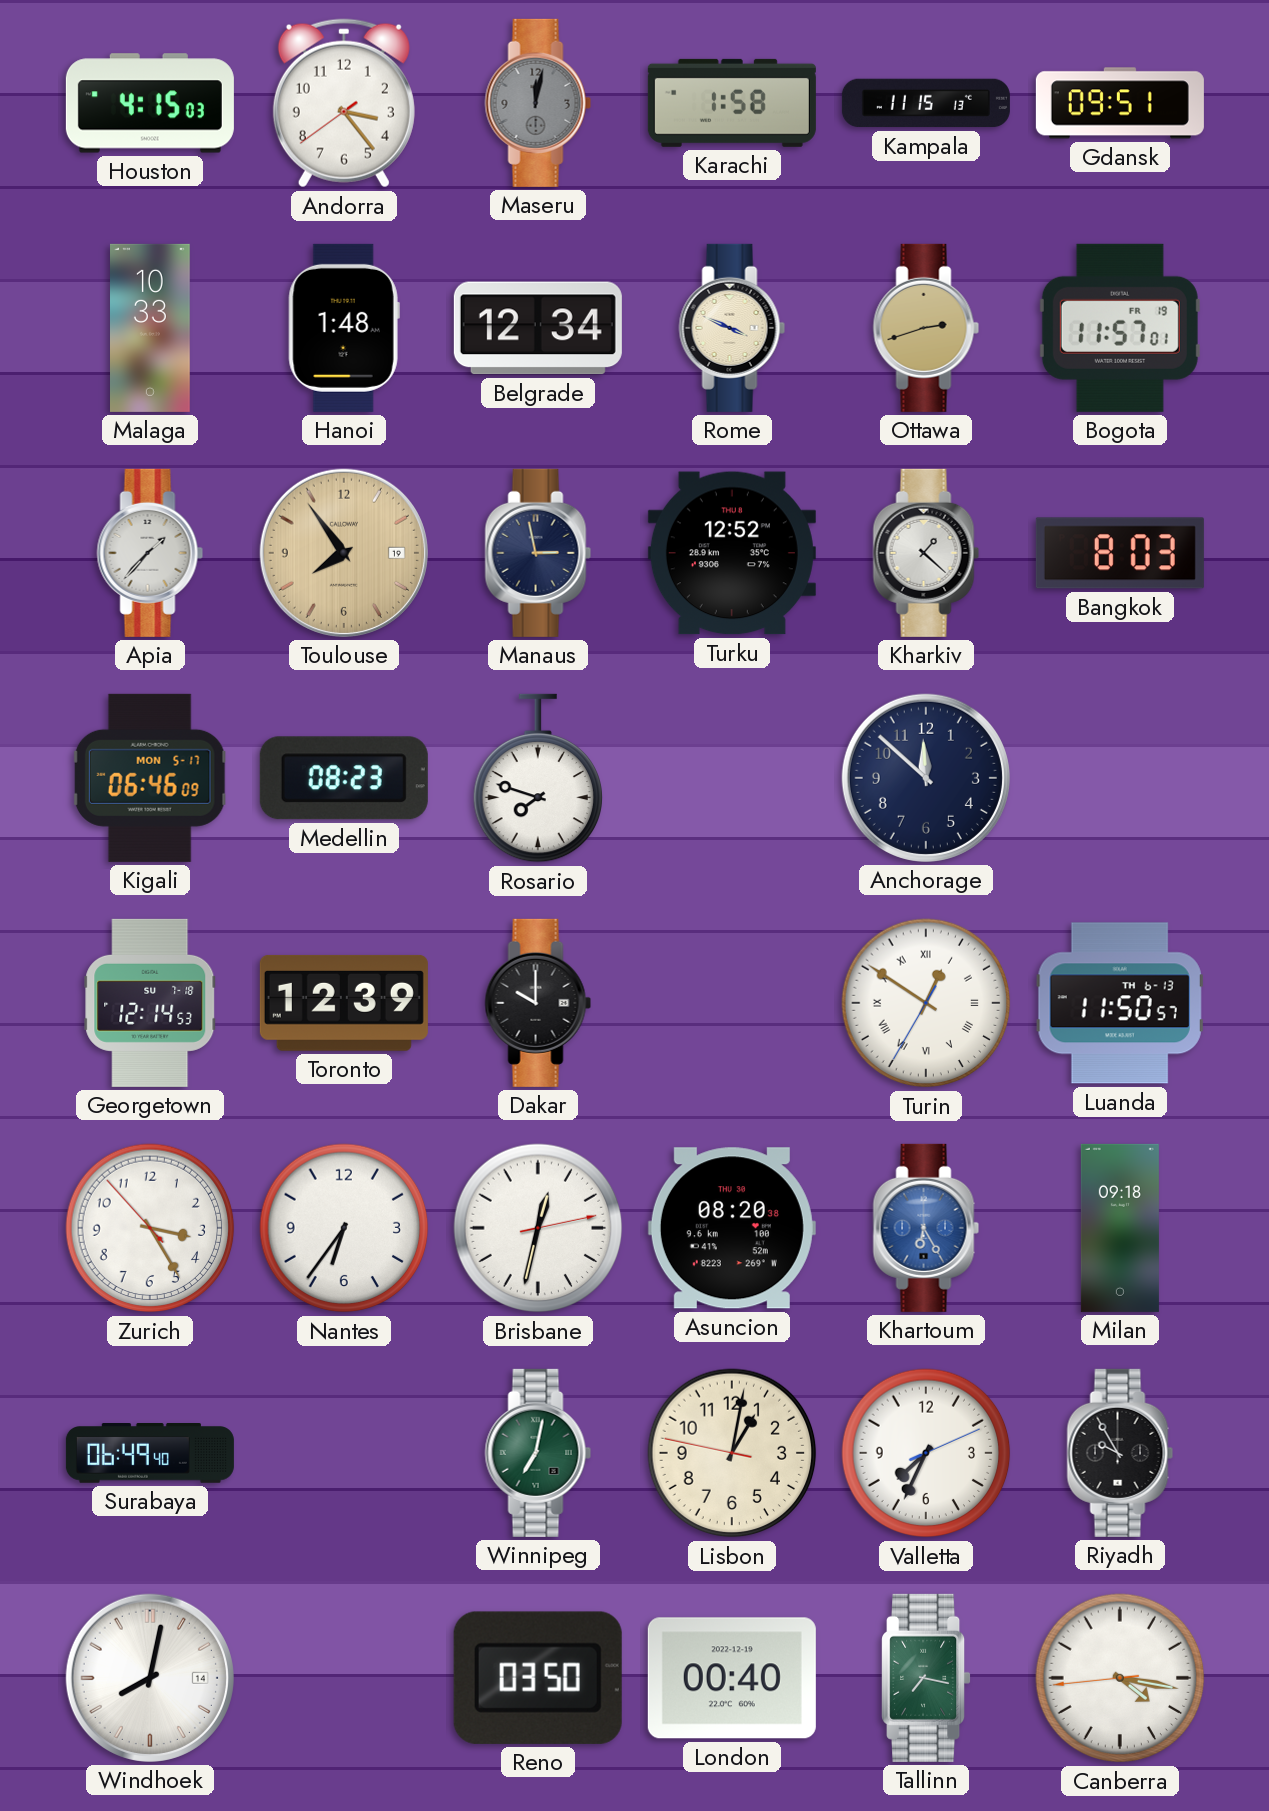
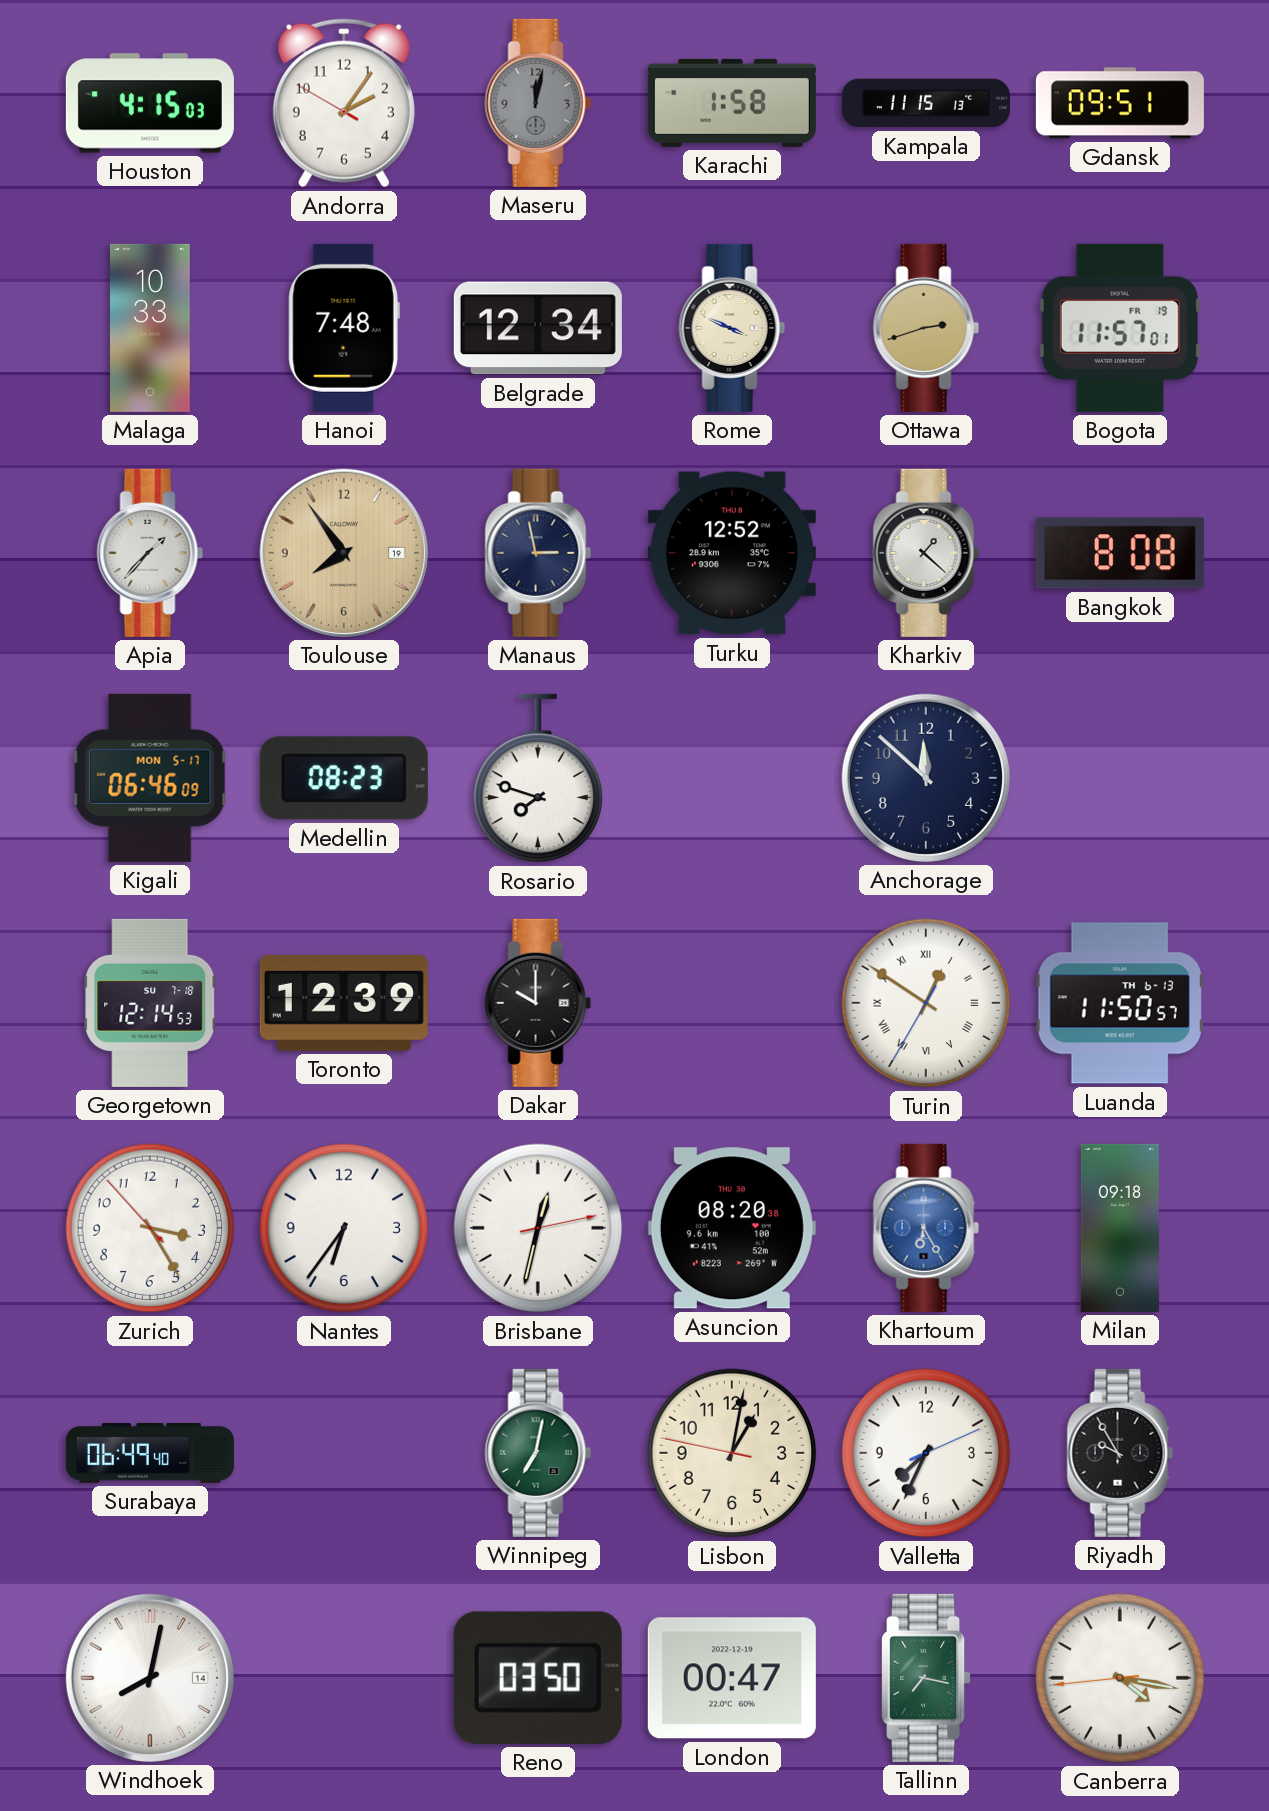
Andorra: 3:23 -> 2:05 (344, 103)
Hanoi: 1:48 -> 7:48 (344, 328)
Bangkok: 8:03 -> 8:08 (1120, 553)
London: 00:40 -> 00:47 (732, 1678)
